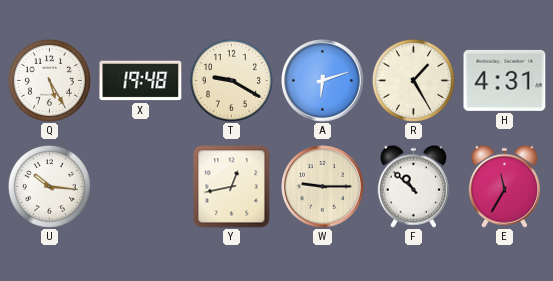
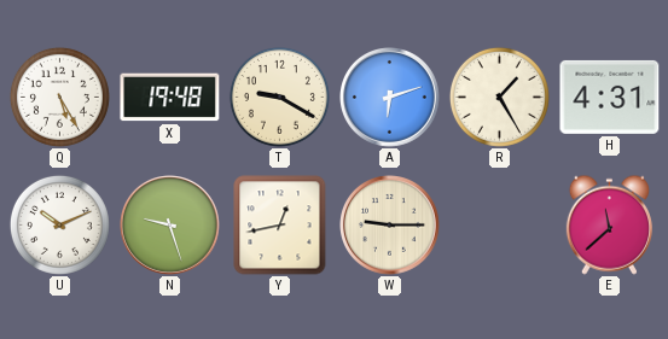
U: 10:16 -> 10:11 (59, 224)
N: none -> 9:27 (170, 226)
F: 10:52 -> none (413, 186)
E: 11:35 -> 11:38 (609, 224)
